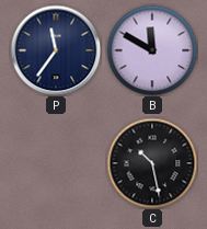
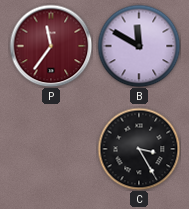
P dial: navy -> burgundy (51, 46)
C: 10:28 -> 3:25 (139, 149)
